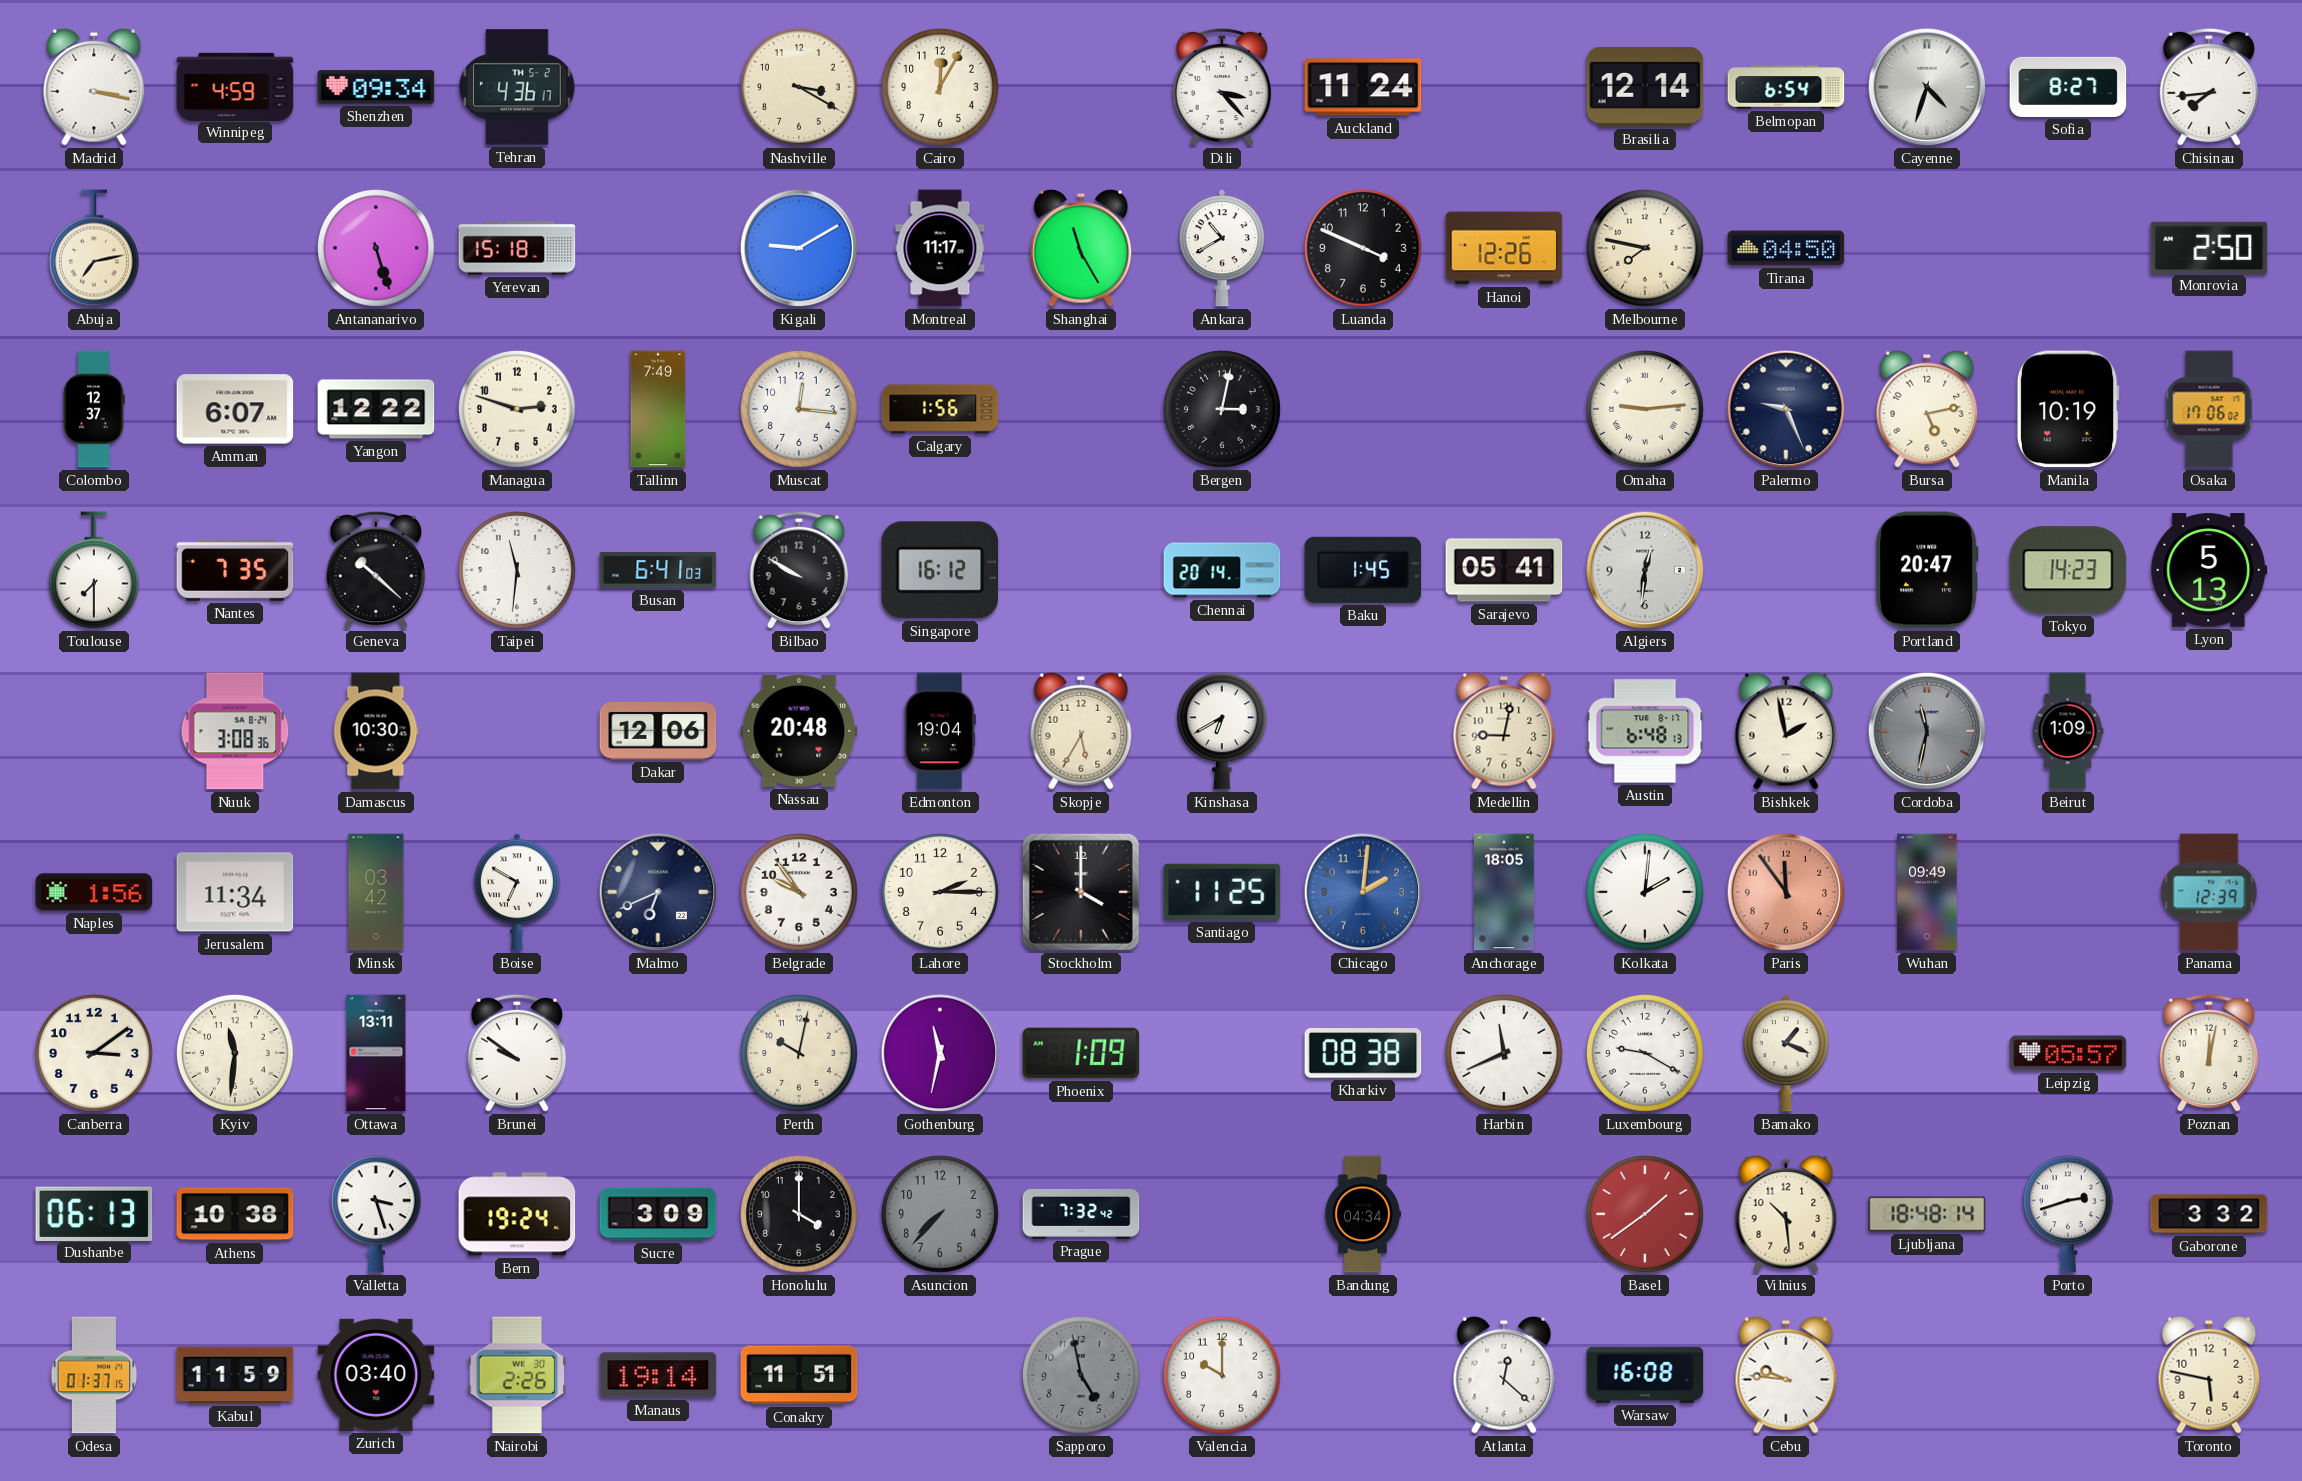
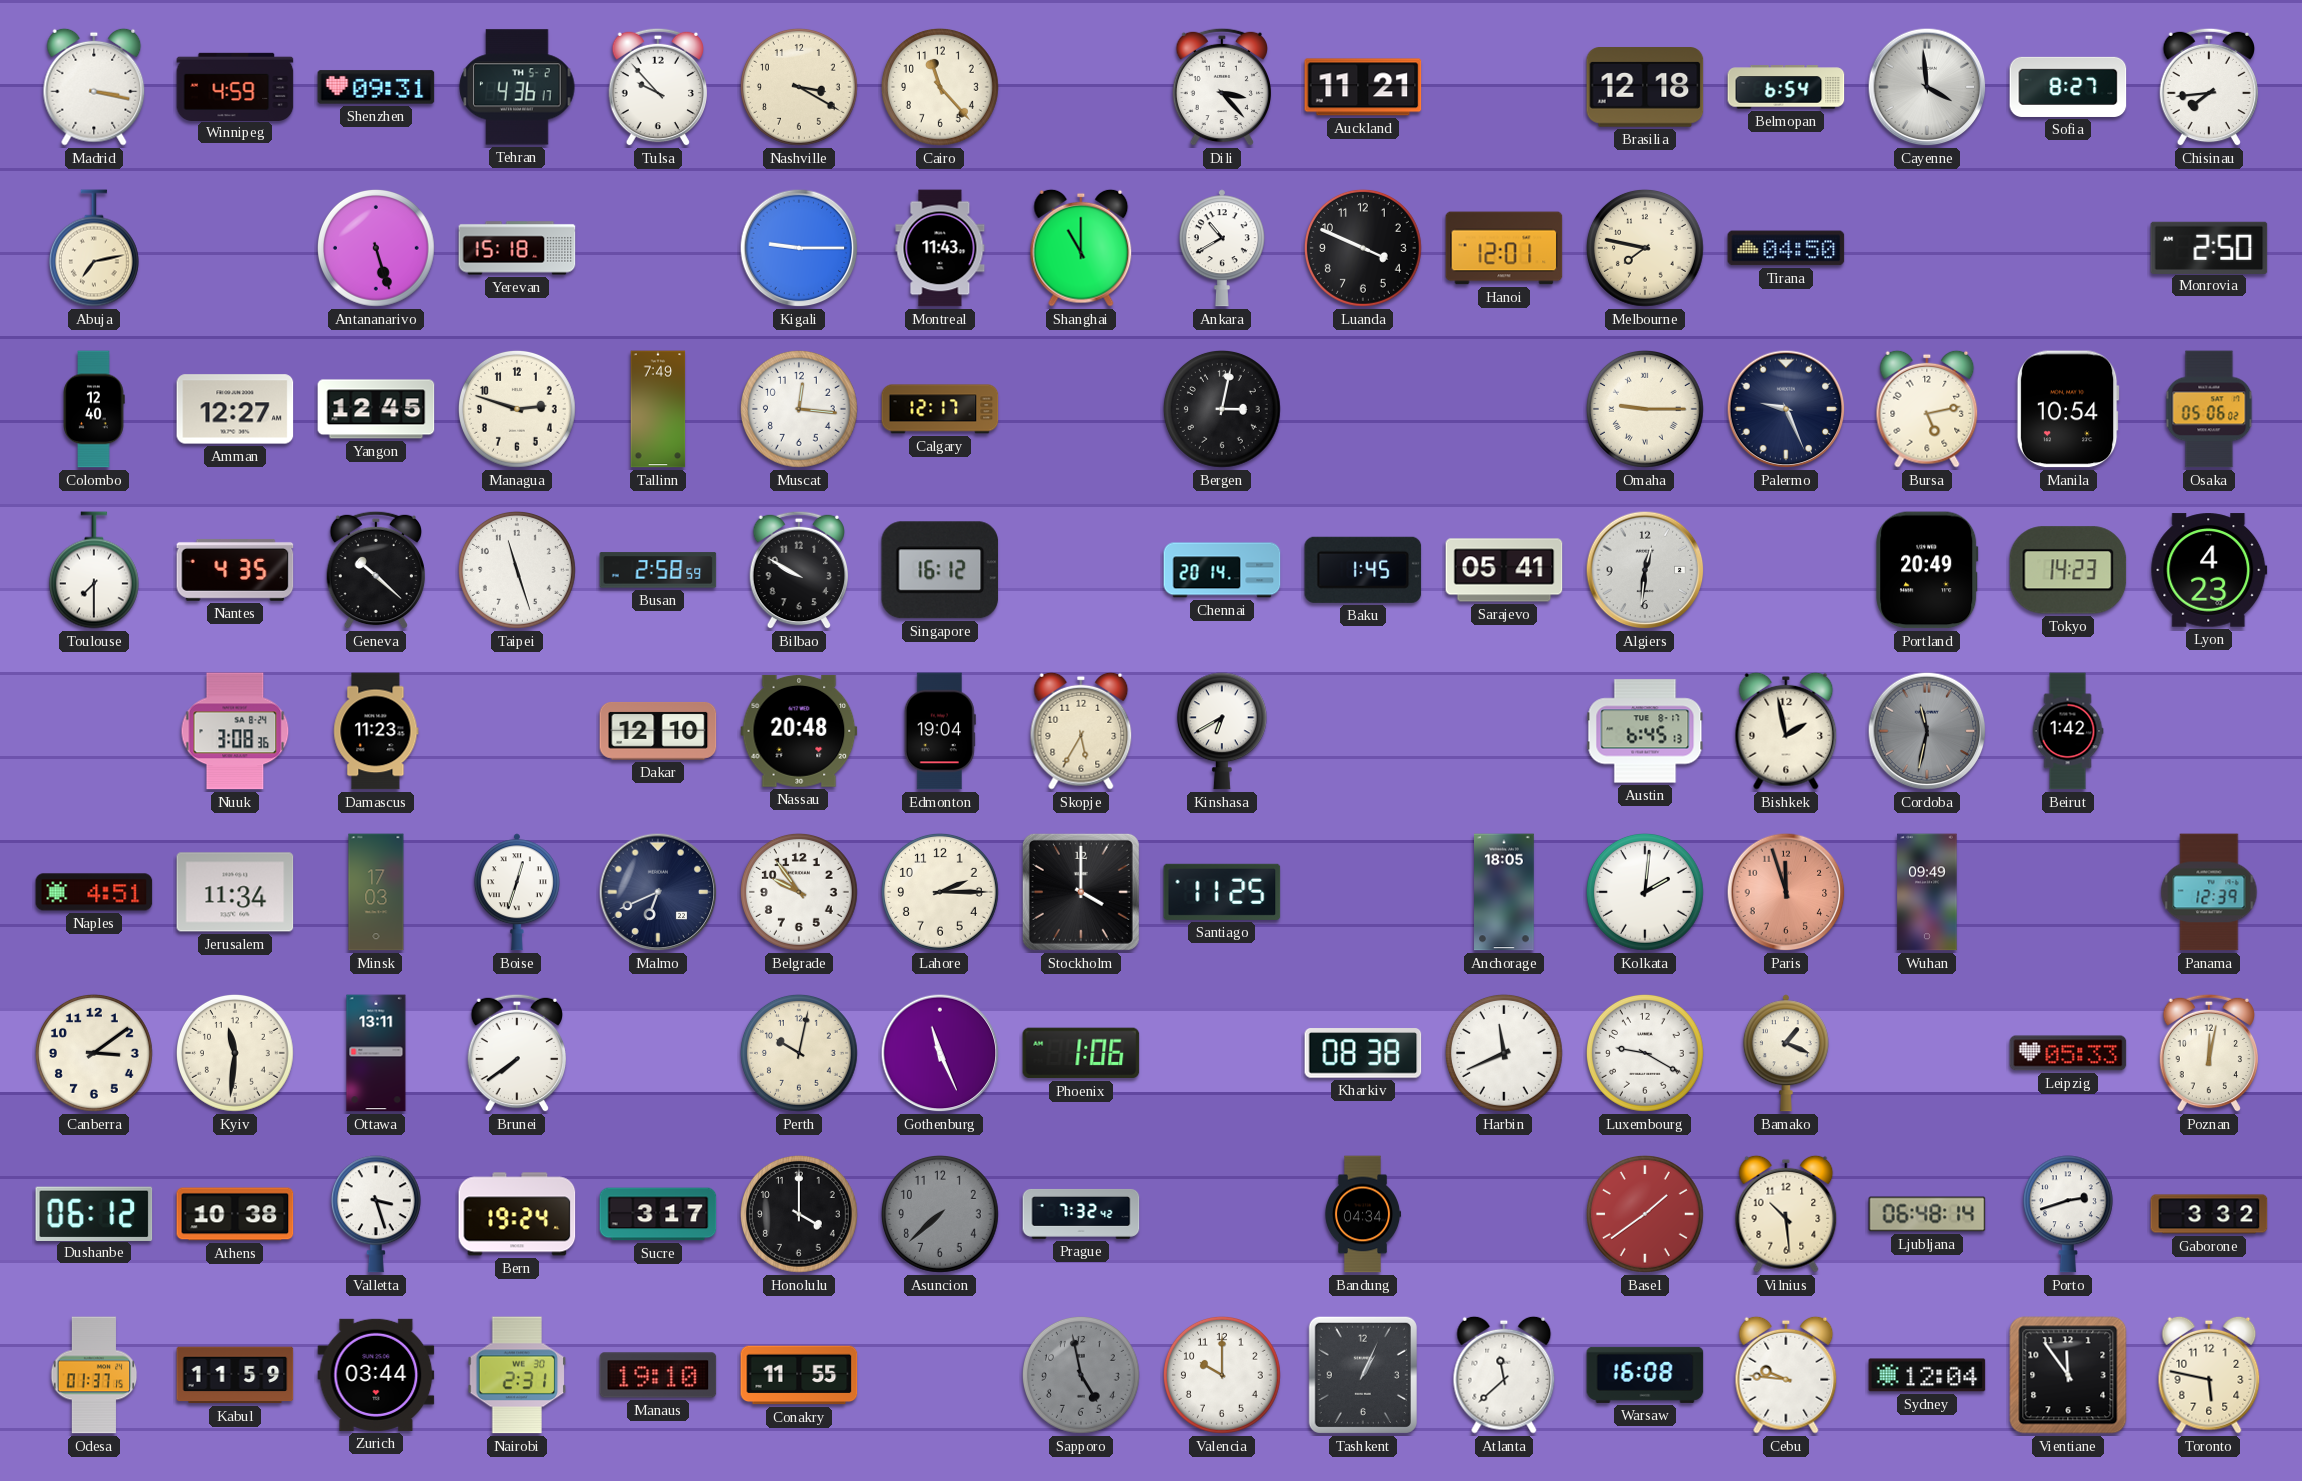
Shenzhen: 09:34 -> 09:31 (376, 87)
Tulsa: none -> 9:53 (657, 87)
Cairo: 12:05 -> 11:23 (940, 87)
Auckland: 11:24 -> 11:21 (1363, 87)
Brasilia: 12:14 -> 12:18 (1645, 87)
Cayenne: 4:33 -> 3:59 (1927, 87)
Kigali: 9:10 -> 9:15 (799, 248)
Montreal: 11:17 -> 11:43 (940, 248)
Shanghai: 11:25 -> 11:00 (1081, 248)
Hanoi: 12:26 -> 12:01 (1504, 248)
Colombo: 12:37 -> 12:40 (94, 409)
Amman: 6:07 -> 12:27 (235, 409)
Yangon: 12:22 -> 12:45 (376, 409)
Calgary: 1:56 -> 12:17 (940, 409)
Omaha: 9:14 -> 9:15 (1645, 409)
Manila: 10:19 -> 10:54 (2068, 409)
Osaka: 17:06 -> 05:06 (2209, 409)
Nantes: 7:35 -> 4:35 (235, 570)
Taipei: 11:31 -> 11:27 (517, 570)
Busan: 6:41 -> 2:58 (658, 570)
Portland: 20:47 -> 20:49 (1927, 570)
Lyon: 5:13 -> 4:23 (2209, 570)
Damascus: 10:30 -> 11:23 (376, 731)
Dakar: 12:06 -> 12:10 (658, 731)
Medellin: 9:02 -> none (1504, 731)
Austin: 6:48 -> 6:45 (1645, 731)
Beirut: 1:09 -> 1:42 (2068, 731)
Naples: 1:56 -> 4:51 (94, 892)
Minsk: 03:42 -> 17:03 (376, 892)
Boise: 6:50 -> 12:33 (517, 892)
Chicago: 2:01 -> none (1363, 892)
Paris: 11:54 -> 11:57 (1786, 892)
Brunei: 9:51 -> 7:39 (516, 1053)
Gothenburg: 11:32 -> 11:26 (940, 1053)
Phoenix: 1:09 -> 1:06 (1081, 1053)
Leipzig: 05:57 -> 05:33 (2068, 1053)
Dushanbe: 06:13 -> 06:12 (94, 1213)
Sucre: 3:09 -> 3:17 (658, 1214)
Asuncion: 7:37 -> 7:38 (940, 1214)
Ljubljana: 18:48 -> 06:48 (1927, 1214)
Zurich: 03:40 -> 03:44 (376, 1375)
Nairobi: 2:26 -> 2:31 (517, 1375)
Manaus: 19:14 -> 19:10 (658, 1375)
Conakry: 11:51 -> 11:55 (799, 1375)
Tashkent: none -> 1:04 (1363, 1375)
Atlanta: 12:22 -> 11:38 (1504, 1375)
Sydney: none -> 12:04 (1927, 1375)
Vientiane: none -> 11:54 (2068, 1375)
